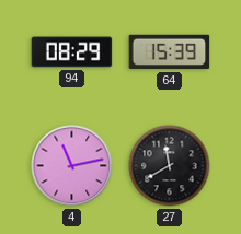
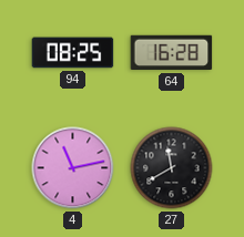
94: 08:29 -> 08:25 (73, 53)
64: 15:39 -> 16:28 (172, 53)
